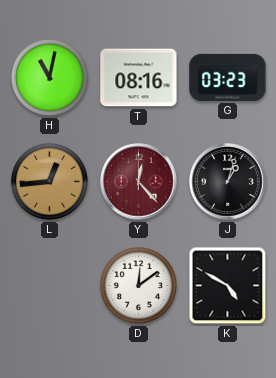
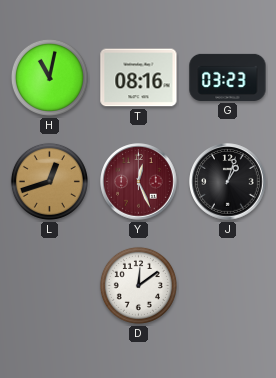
L: 12:44 -> 12:42 (49, 181)
Y: 12:23 -> 12:26 (139, 182)
K: 4:50 -> none (228, 286)
